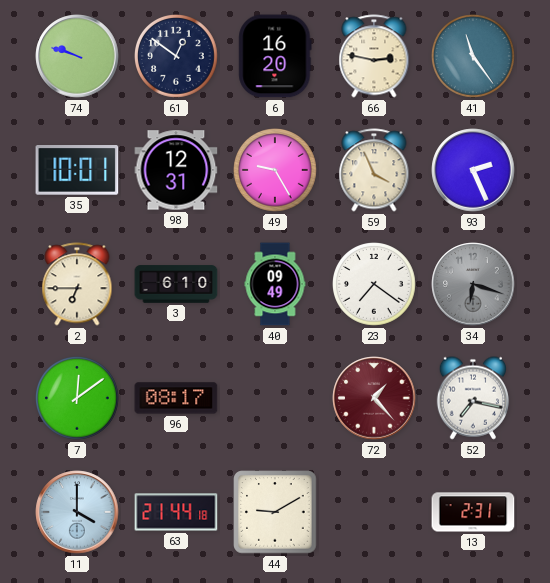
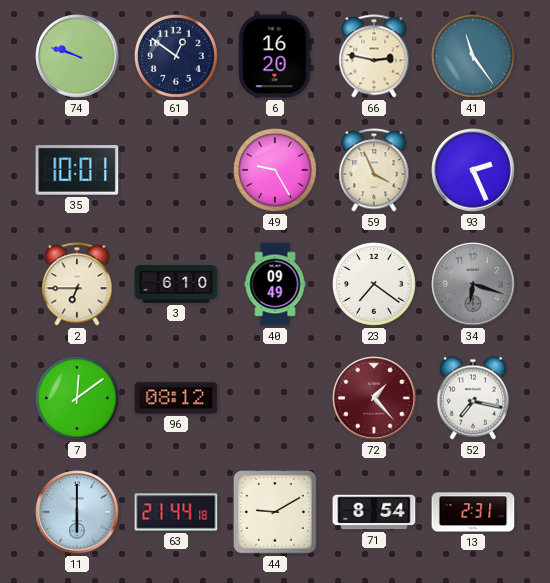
98: 12:31 -> none (176, 170)
96: 08:17 -> 08:12 (176, 398)
11: 4:00 -> 6:00 (77, 512)
71: none -> 8:54 (374, 512)
